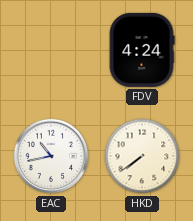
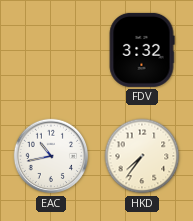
FDV: 4:24 -> 3:32 (142, 50)
HKD: 7:39 -> 7:36 (142, 156)
